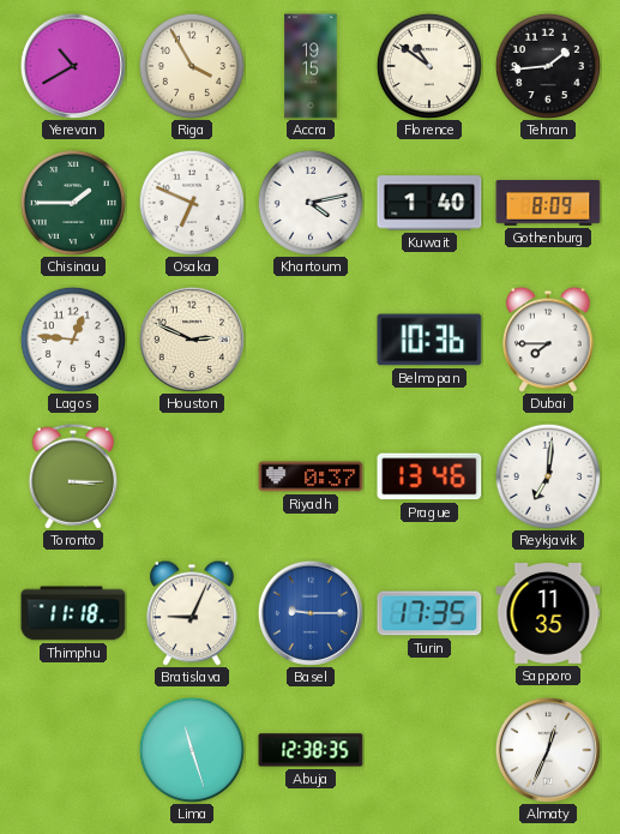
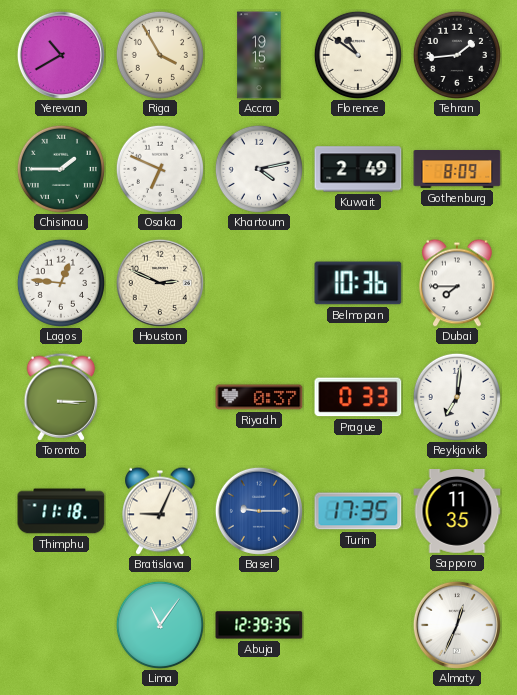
Kuwait: 1:40 -> 2:49 (358, 169)
Prague: 13:46 -> 0:33 (358, 397)
Lima: 11:27 -> 11:06 (160, 625)
Abuja: 12:38 -> 12:39 (259, 625)
